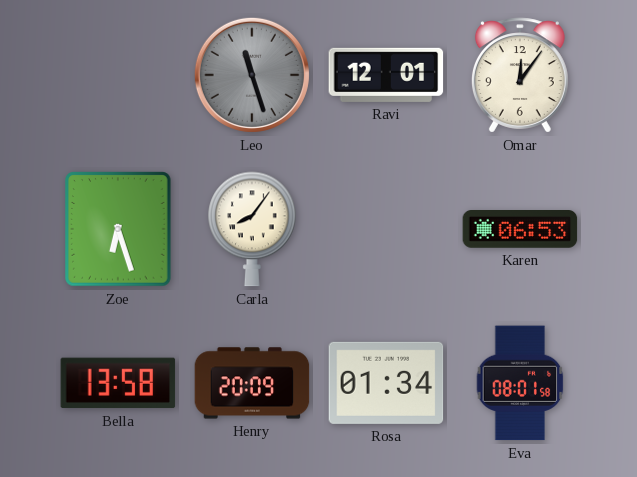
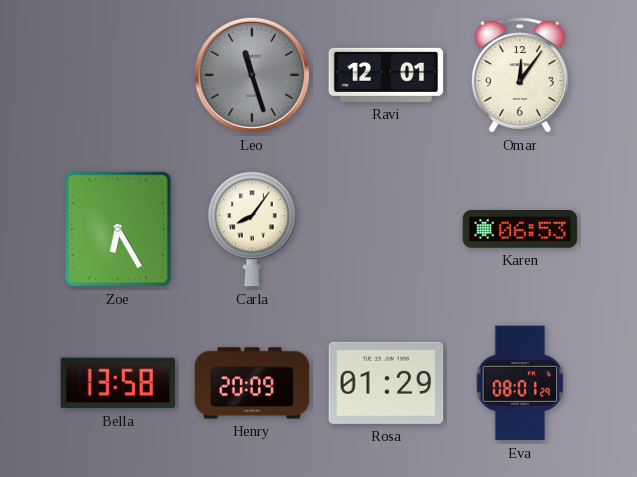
Zoe: 6:27 -> 6:25 (118, 229)
Rosa: 01:34 -> 01:29 (386, 383)
Eva: 08:01:58 -> 08:01:29 (520, 383)
